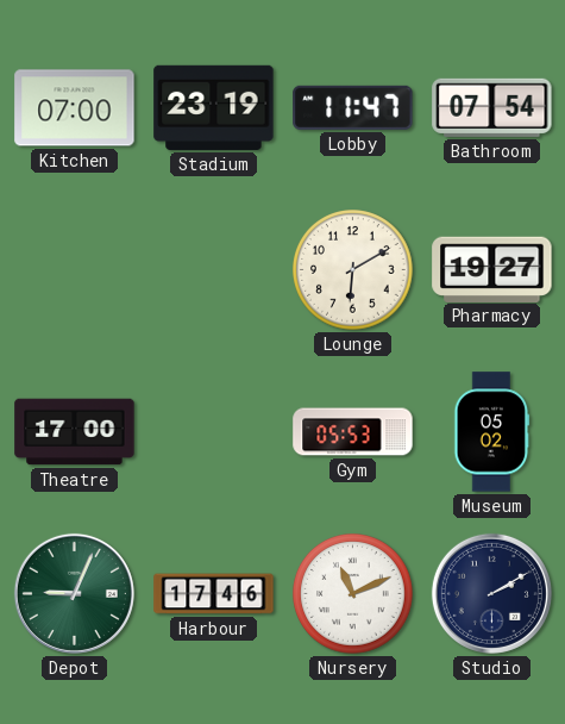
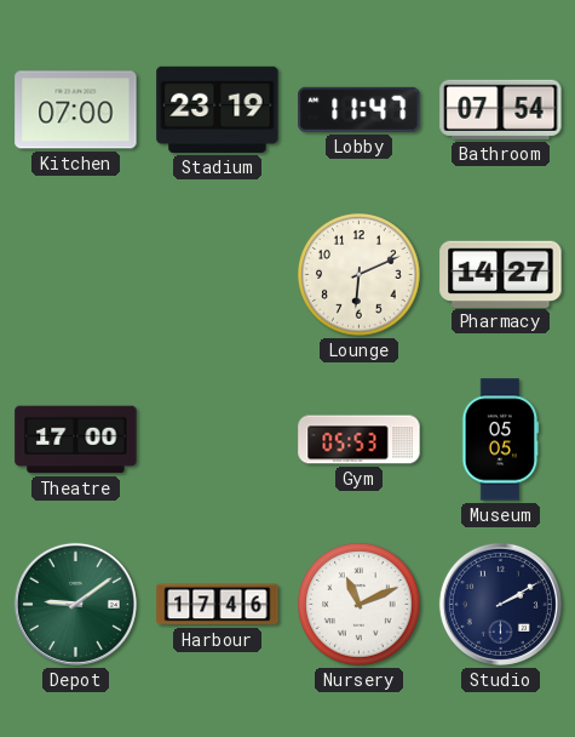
Lounge: 6:10 -> 6:11 (360, 275)
Pharmacy: 19:27 -> 14:27 (501, 274)
Museum: 05:02 -> 05:05 (501, 440)
Depot: 9:04 -> 9:09 (75, 604)
